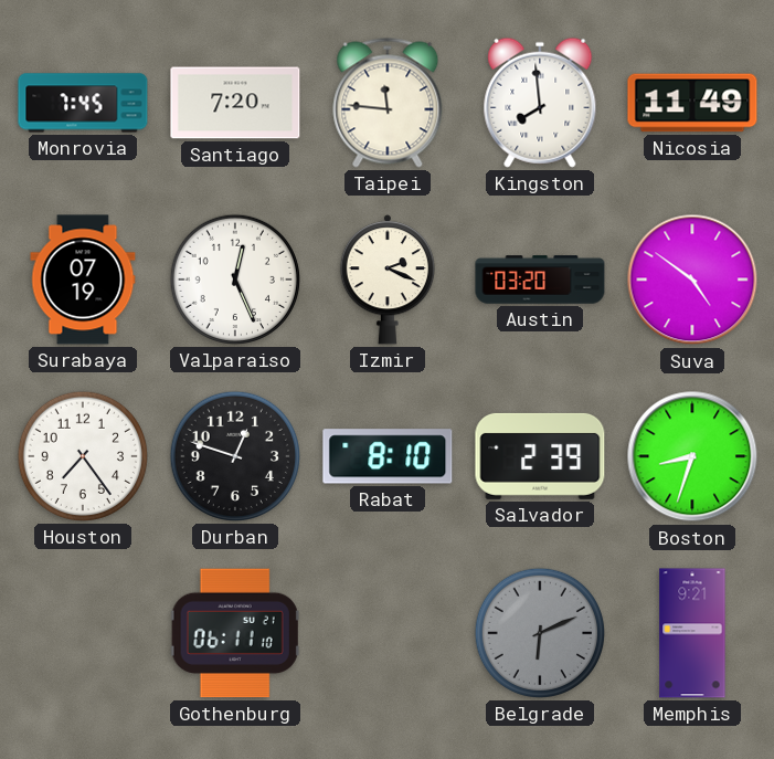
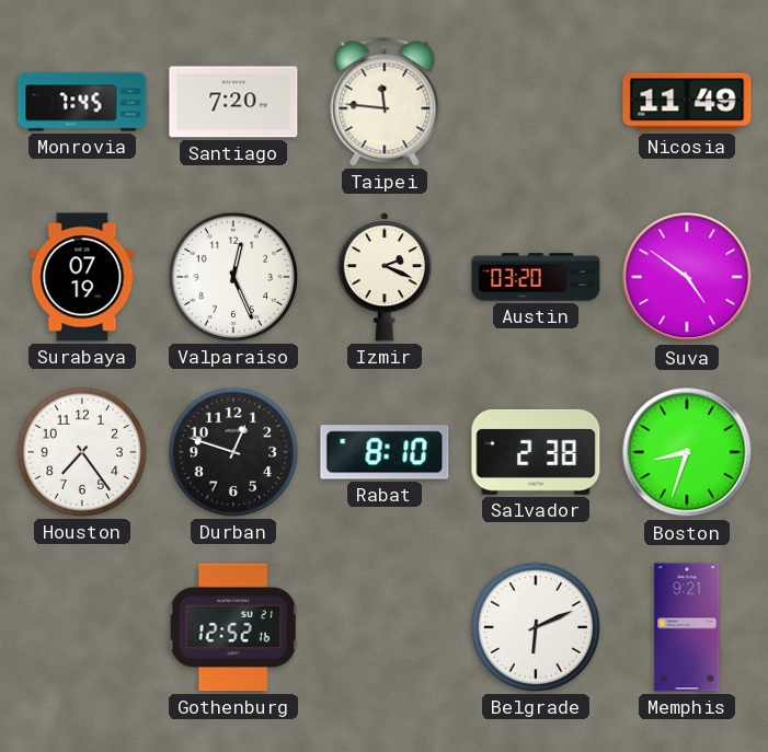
Kingston: 7:59 -> none (540, 103)
Salvador: 2:39 -> 2:38 (536, 452)
Gothenburg: 06:11 -> 12:52 (233, 627)
Belgrade dial: grey -> white (536, 627)
